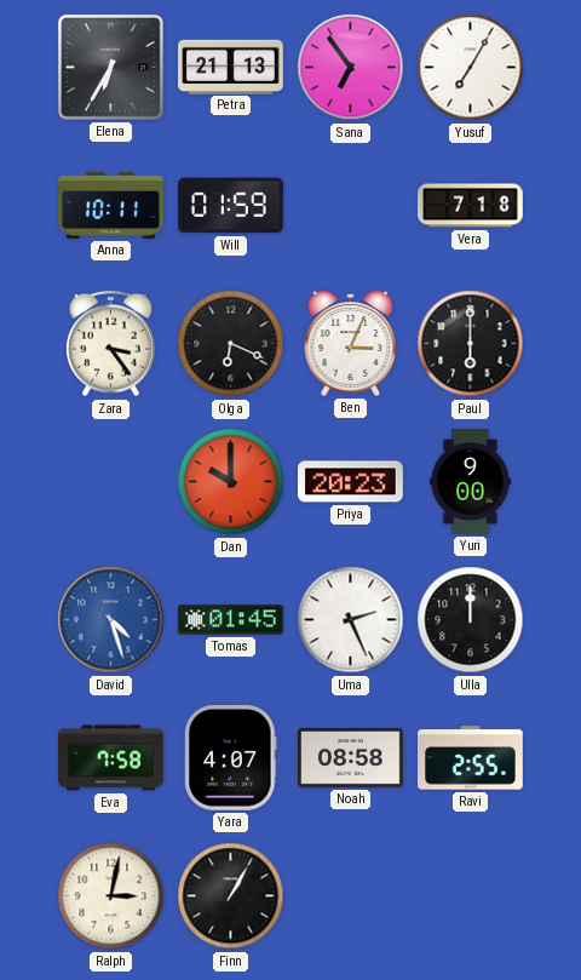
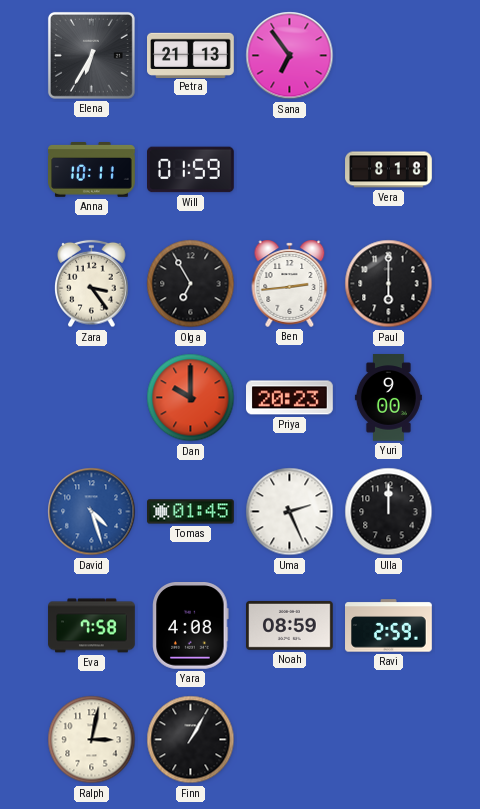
Yusuf: 7:05 -> none (471, 68)
Vera: 7:18 -> 8:18 (389, 170)
Olga: 6:19 -> 6:55 (191, 284)
Ben: 3:04 -> 2:44 (290, 283)
Yara: 4:07 -> 4:08 (191, 626)
Noah: 08:58 -> 08:59 (290, 625)
Ravi: 2:55 -> 2:59 (389, 626)
